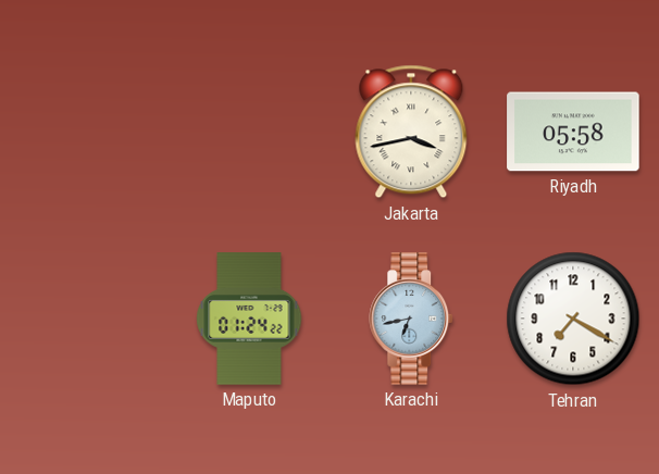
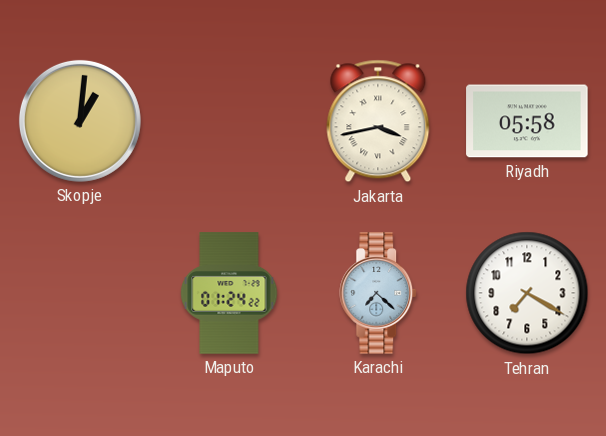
Skopje: none -> 1:01 (80, 121)
Karachi: 6:43 -> 7:22 (379, 293)
